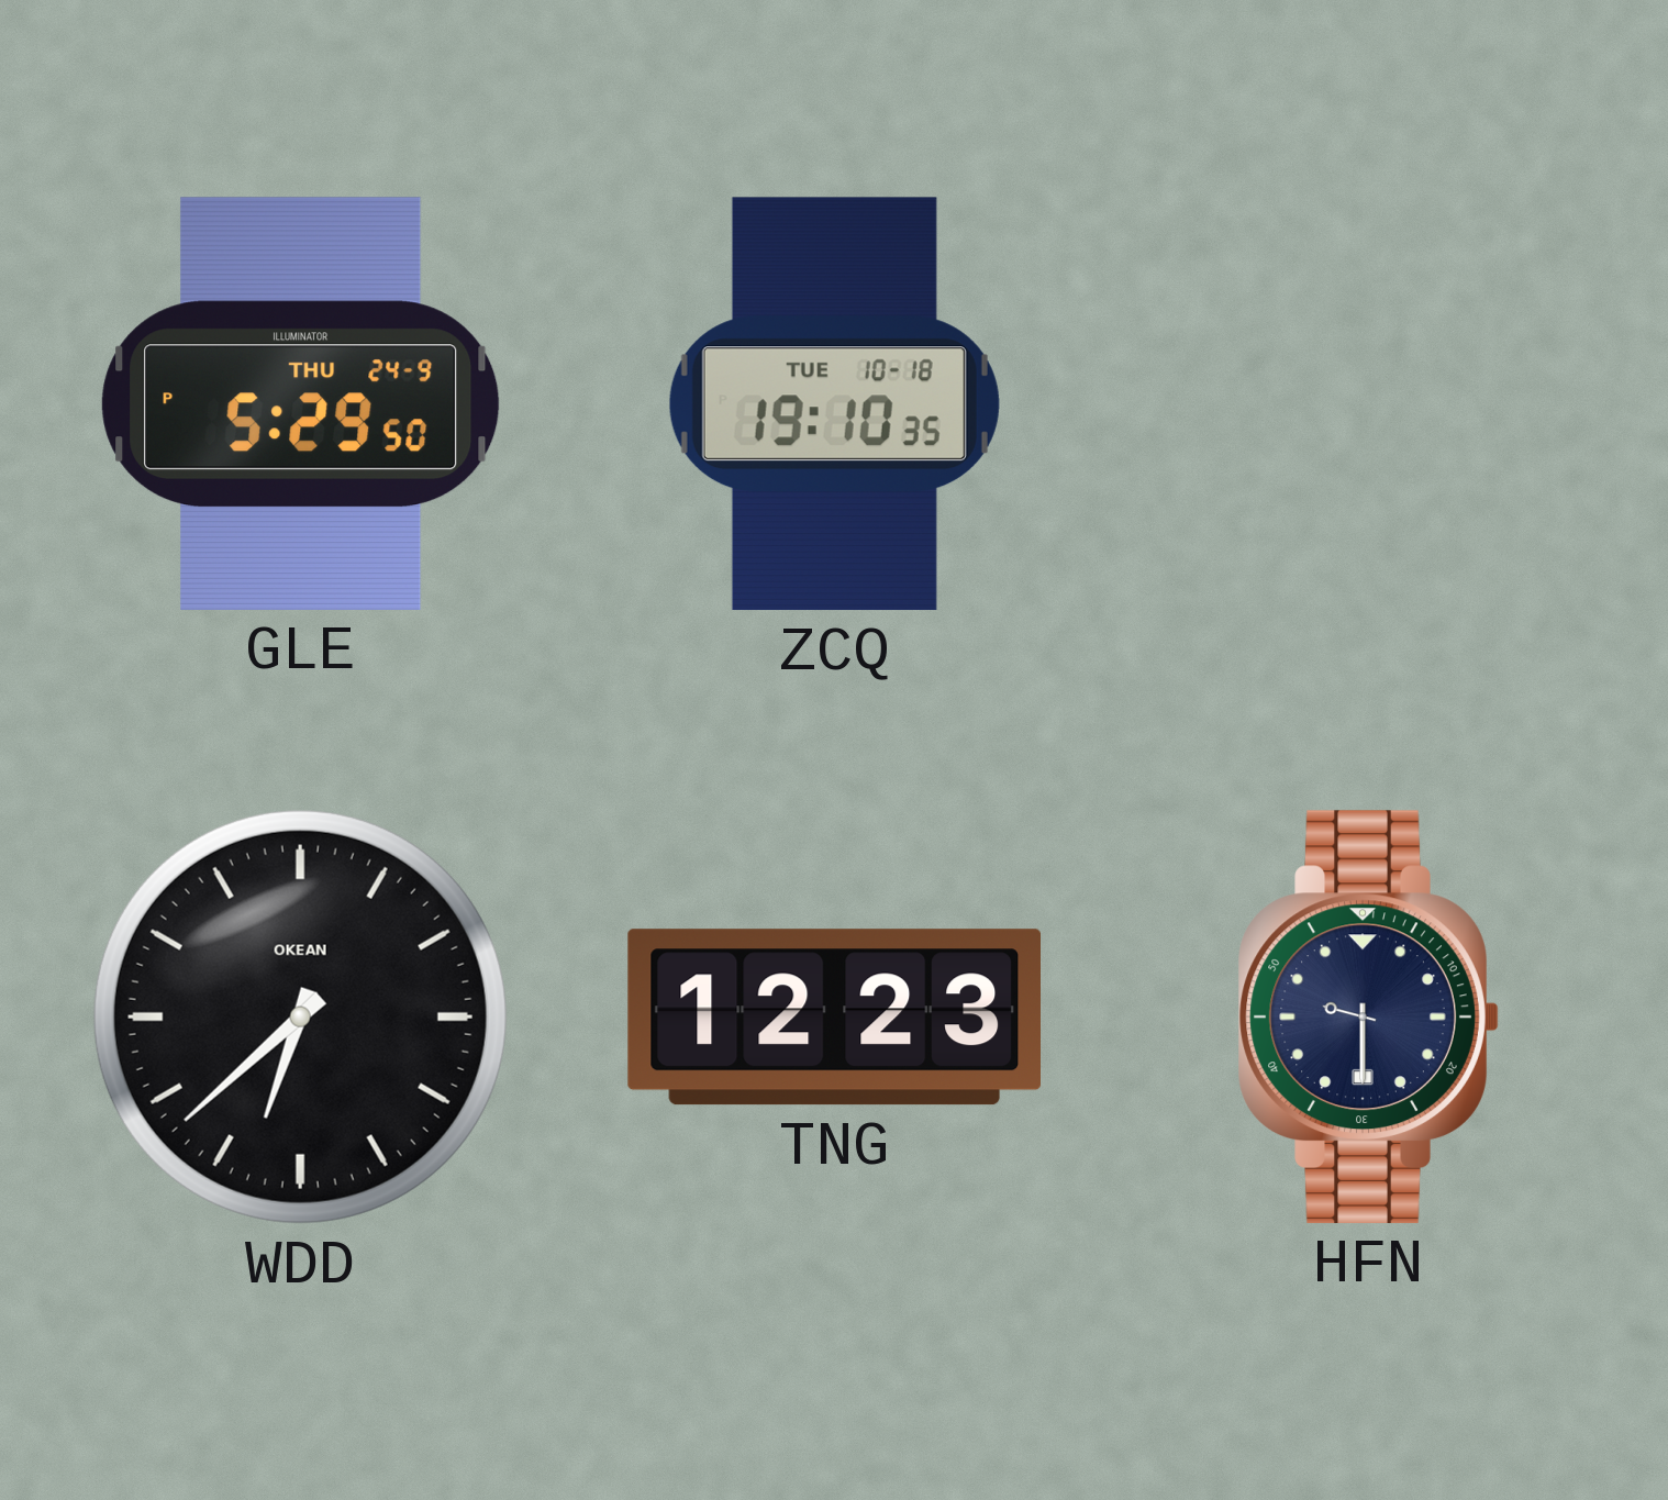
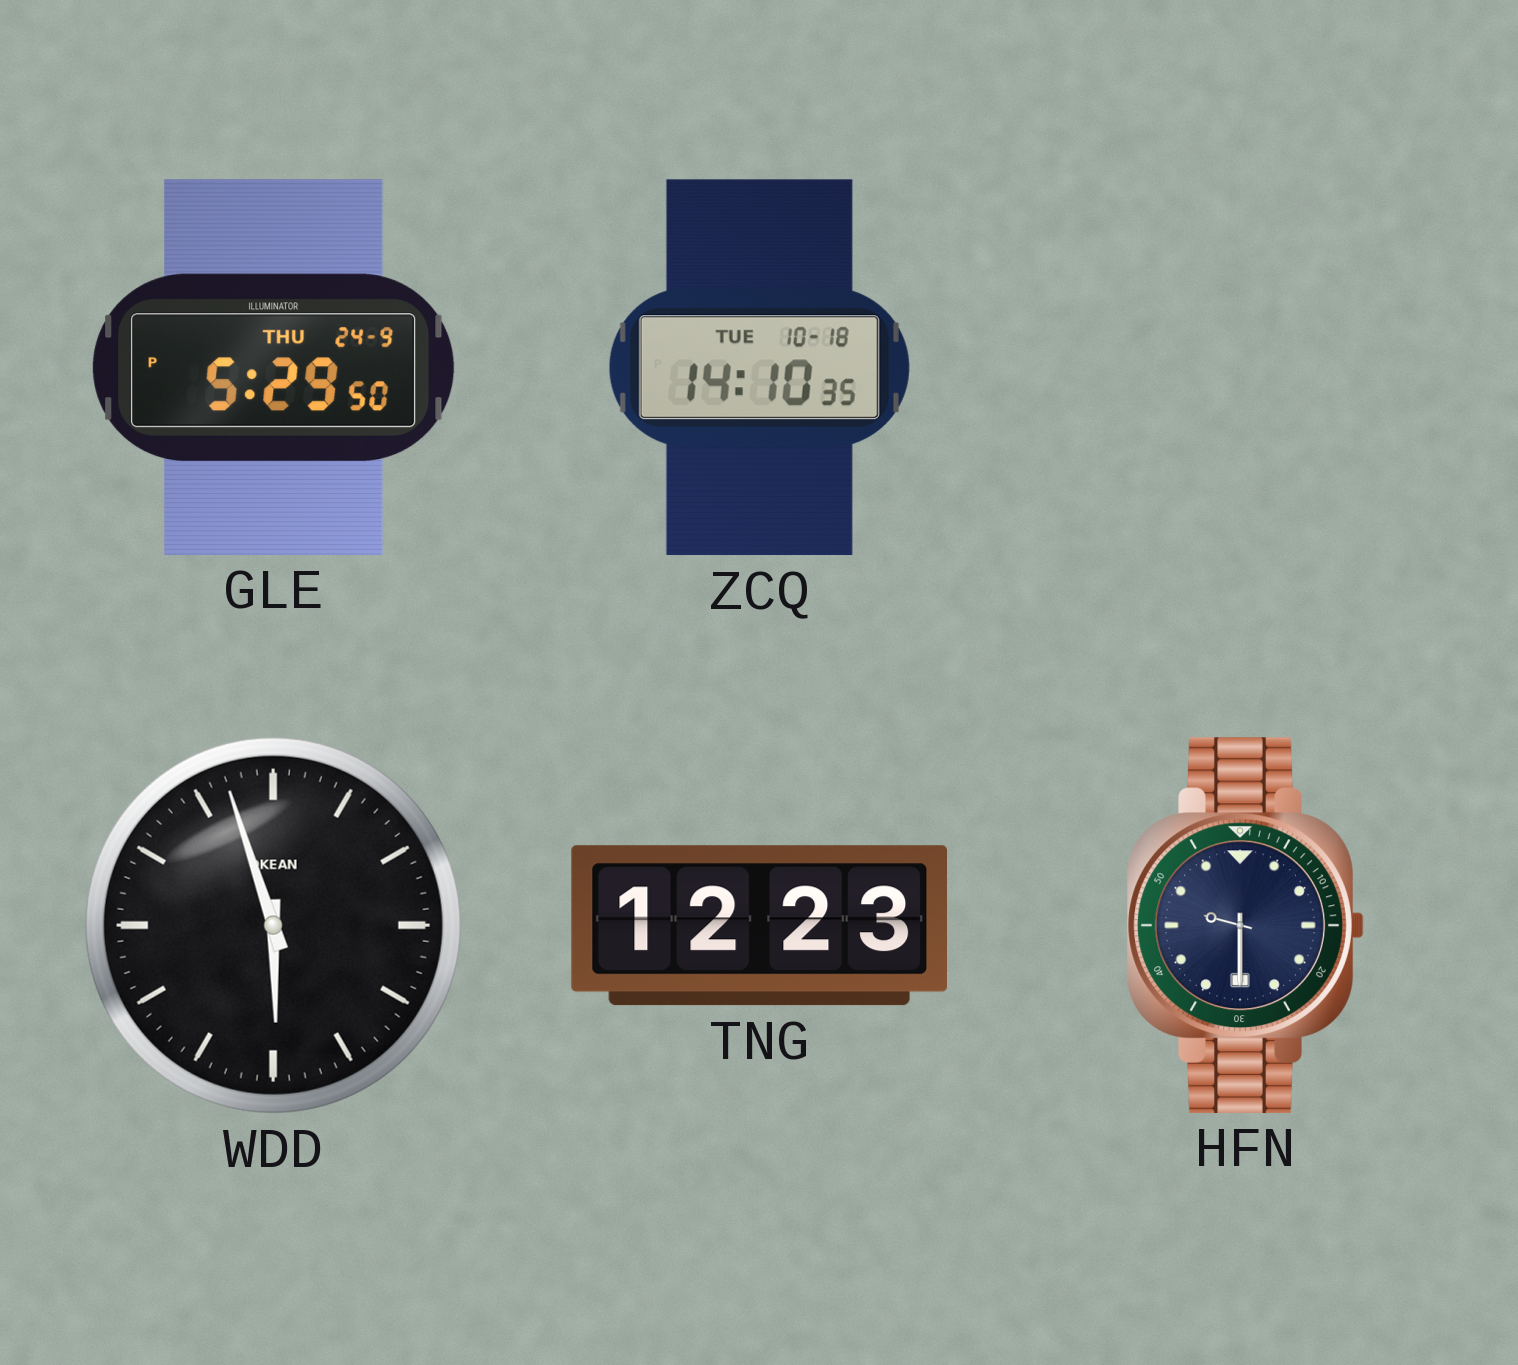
ZCQ: 19:10 -> 14:10 (759, 368)
WDD: 6:38 -> 5:57 (273, 925)
